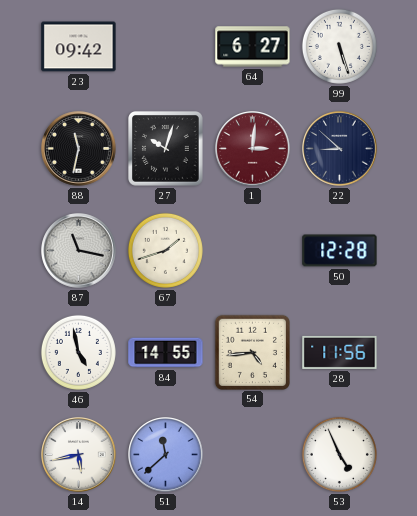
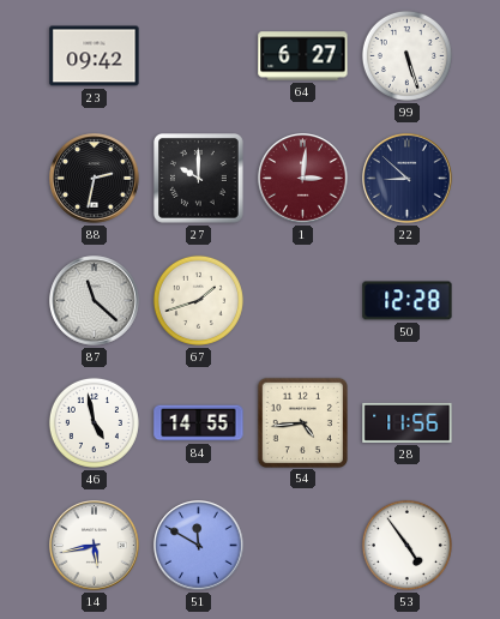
88: 11:32 -> 2:32 (95, 179)
27: 10:03 -> 10:00 (199, 179)
87: 11:17 -> 11:22 (95, 301)
51: 11:38 -> 11:50 (199, 546)
53: 4:56 -> 4:54 (406, 545)
